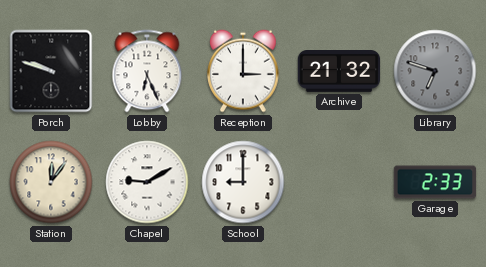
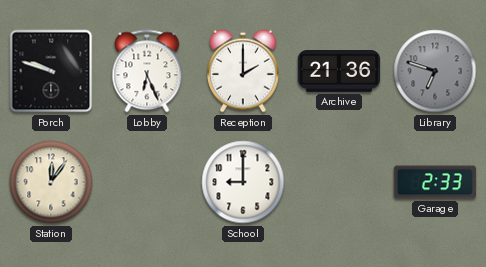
Reception: 3:00 -> 2:00 (244, 71)
Archive: 21:32 -> 21:36 (339, 72)
Chapel: 9:10 -> none (147, 182)
